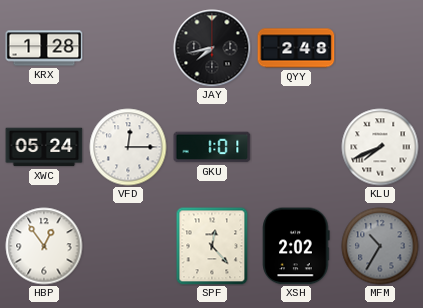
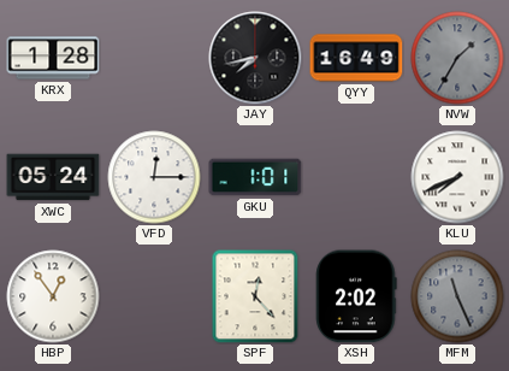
QYY: 2:48 -> 16:49 (356, 58)
NVW: none -> 1:35 (457, 58)
MFM: 10:35 -> 11:26 (457, 296)
